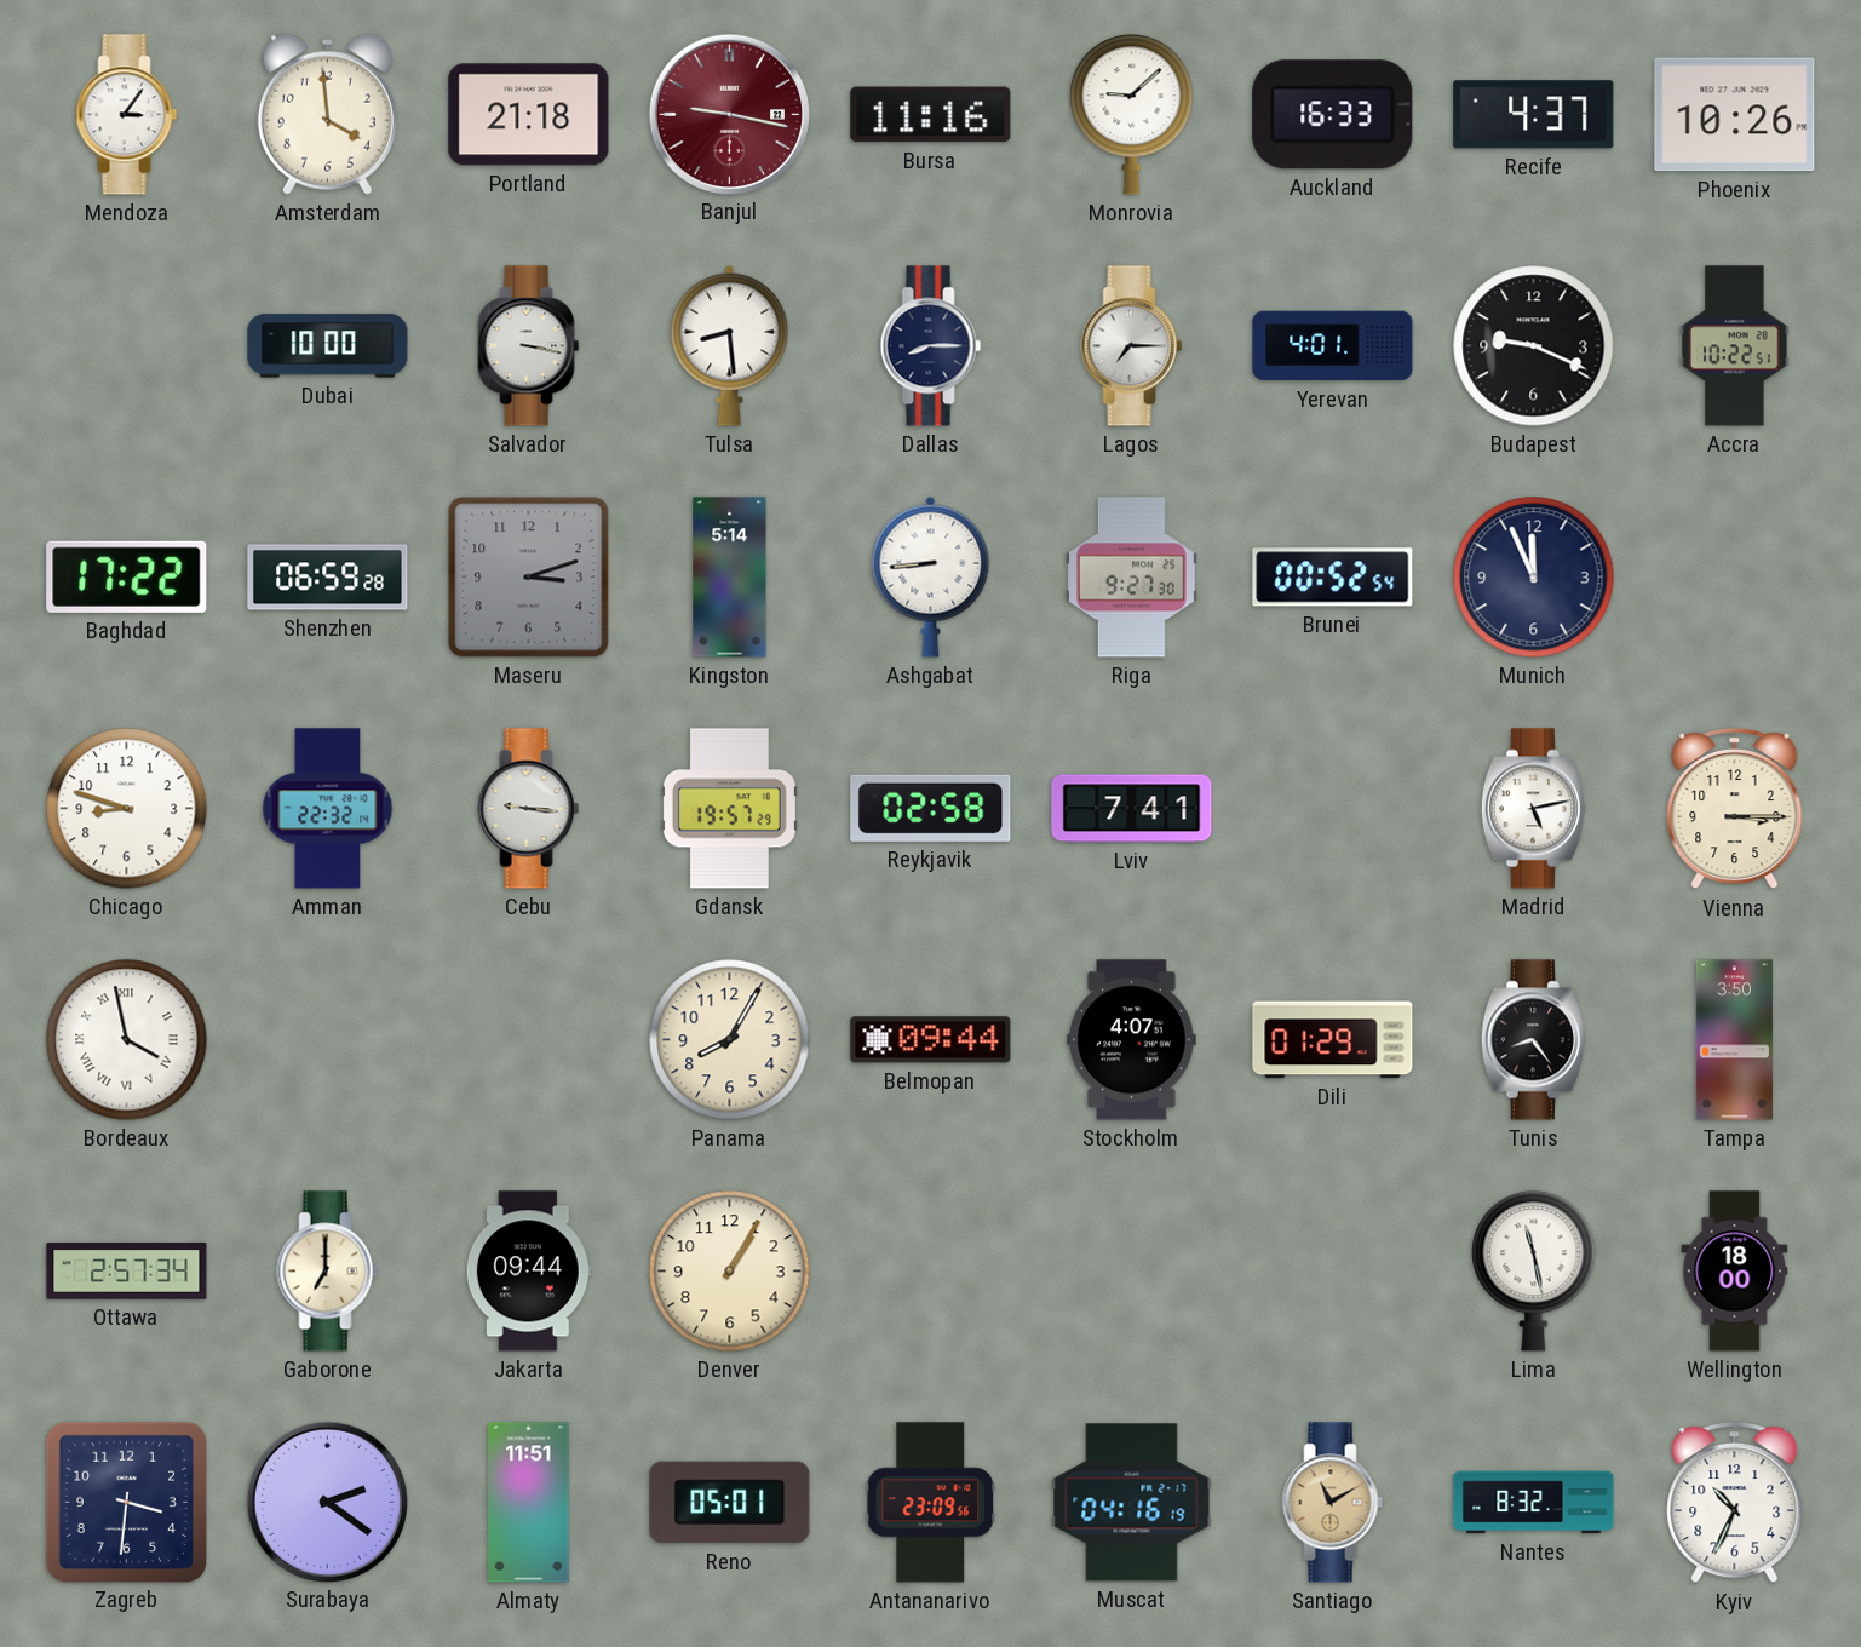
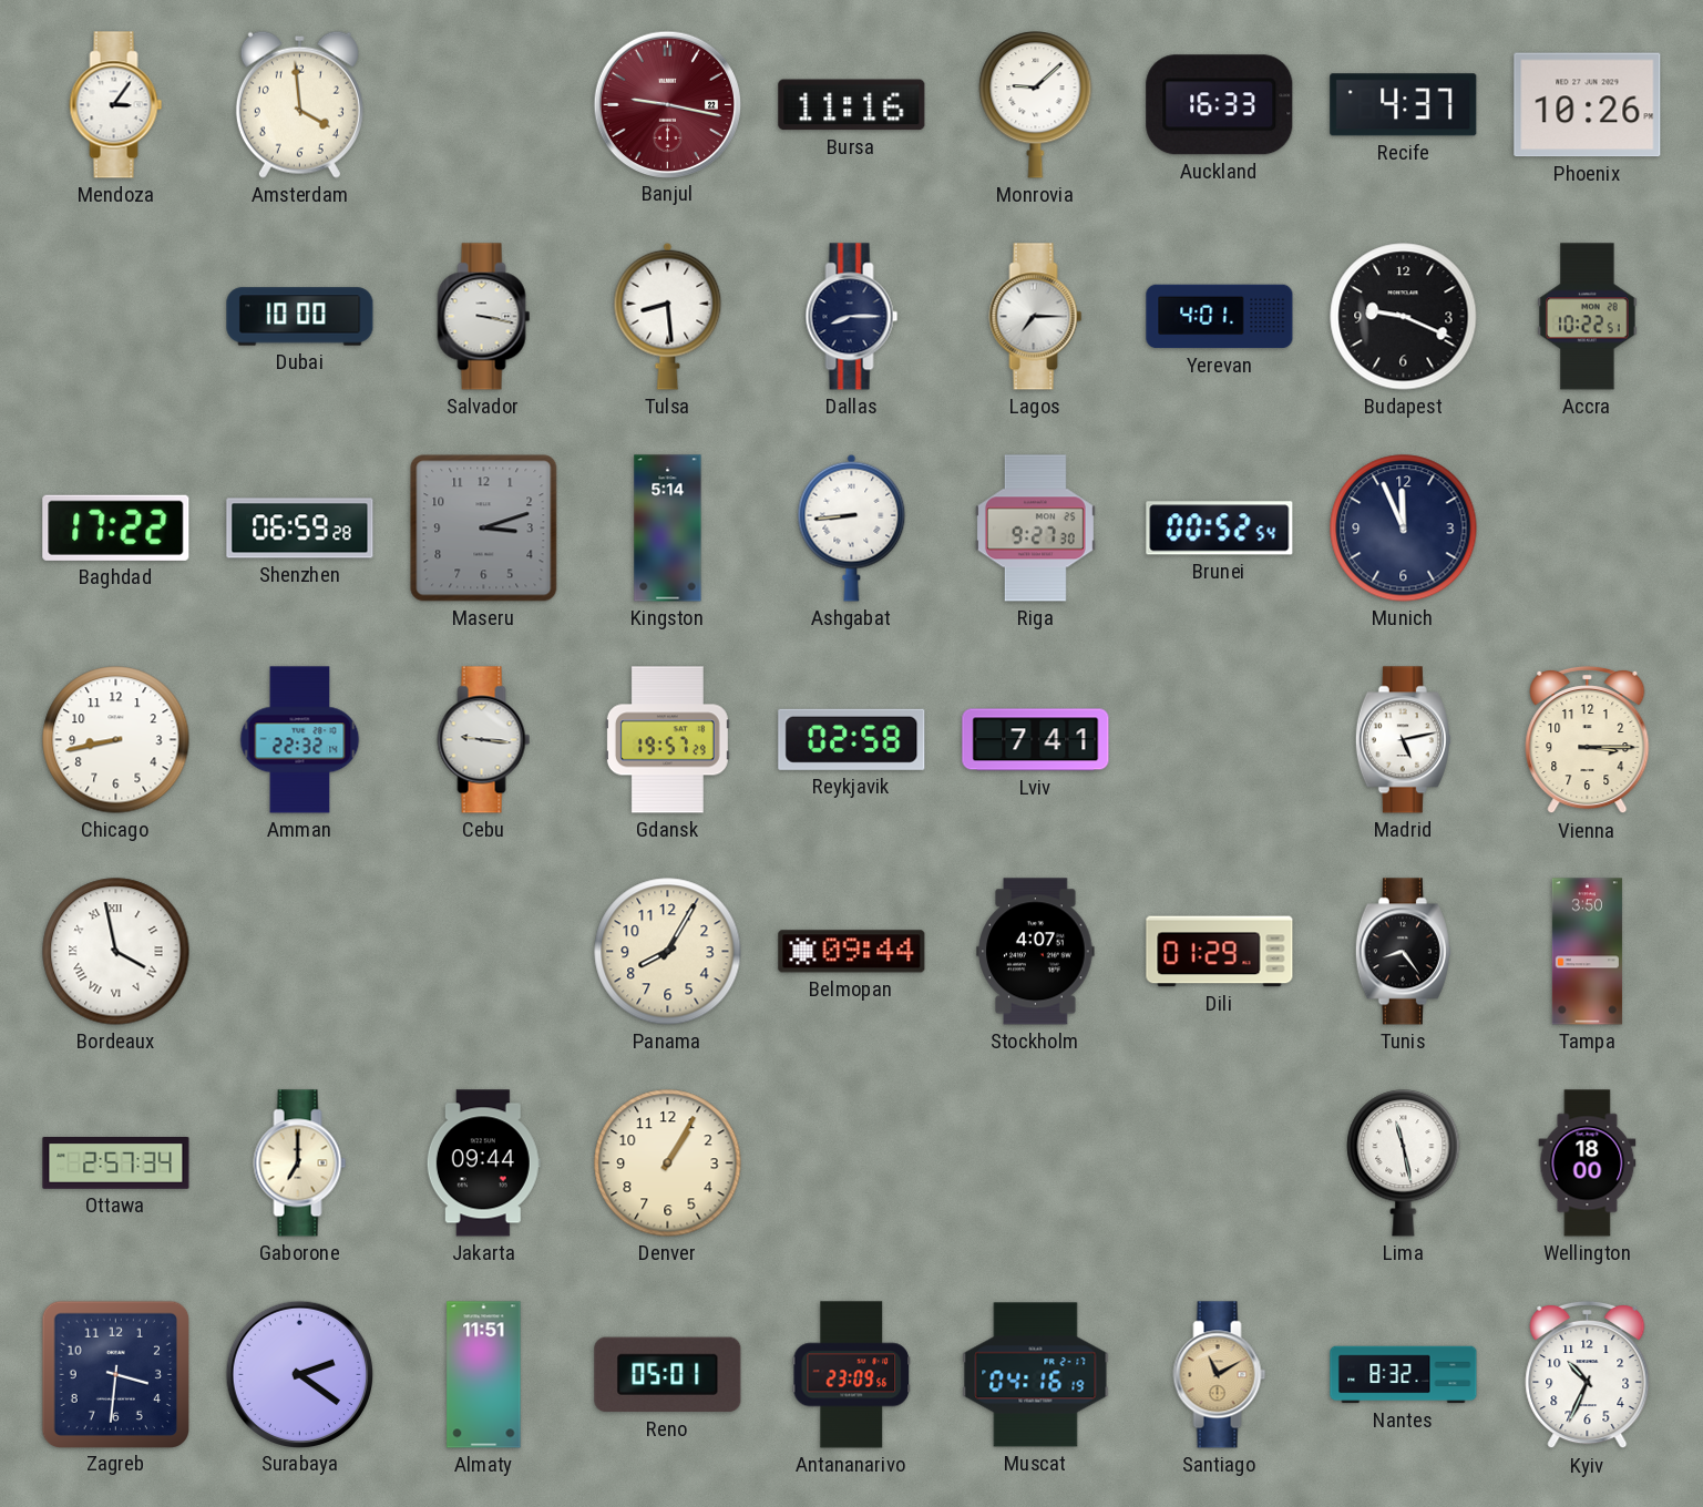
Portland: 21:18 -> none (529, 115)
Chicago: 8:48 -> 8:43 (116, 740)
